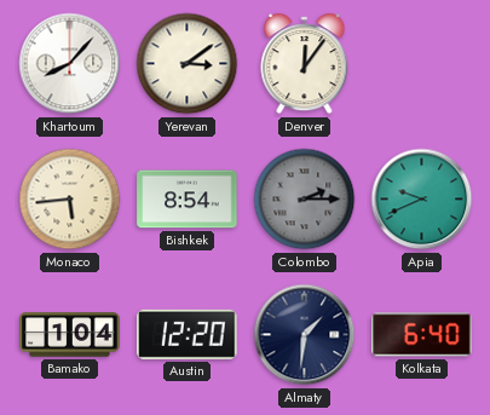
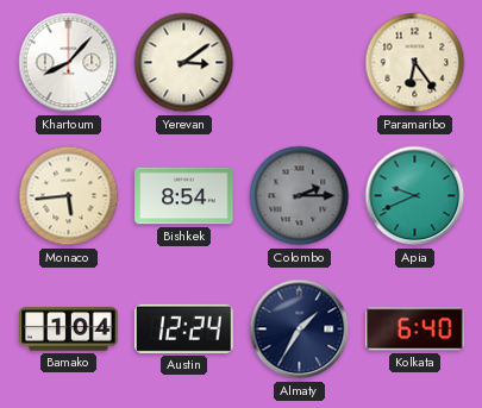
Denver: 12:06 -> none (305, 64)
Paramaribo: none -> 6:24 (415, 63)
Austin: 12:20 -> 12:24 (184, 328)
Almaty: 1:31 -> 1:35 (300, 329)
